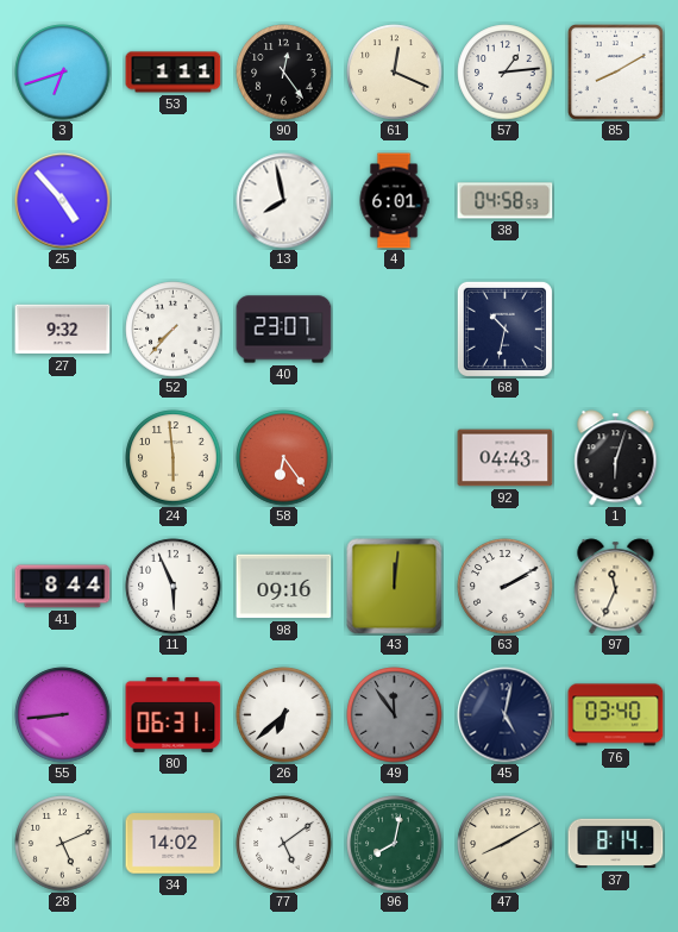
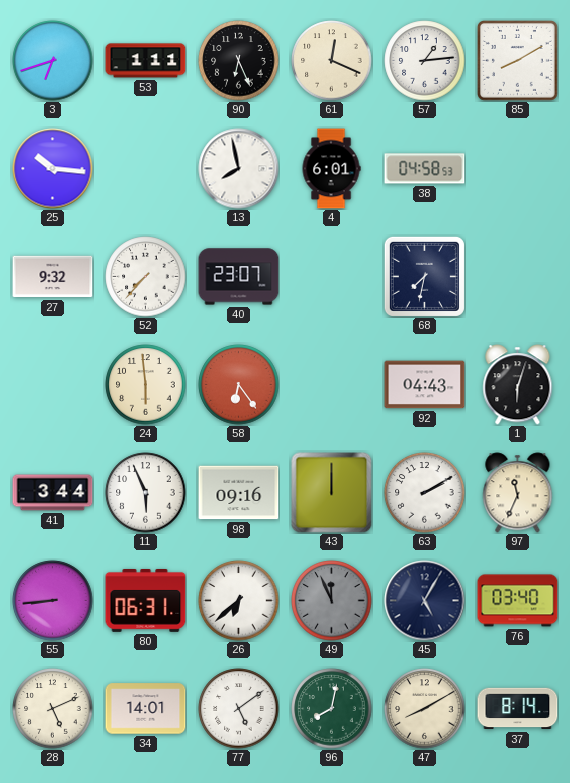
90: 12:24 -> 6:26 (239, 61)
25: 4:53 -> 10:16 (53, 169)
68: 10:32 -> 7:32 (424, 276)
41: 8:44 -> 3:44 (53, 493)
43: 12:01 -> 12:00 (332, 493)
49: 11:54 -> 11:56 (332, 601)
45: 5:02 -> 5:05 (425, 601)
34: 14:02 -> 14:01 (146, 709)
